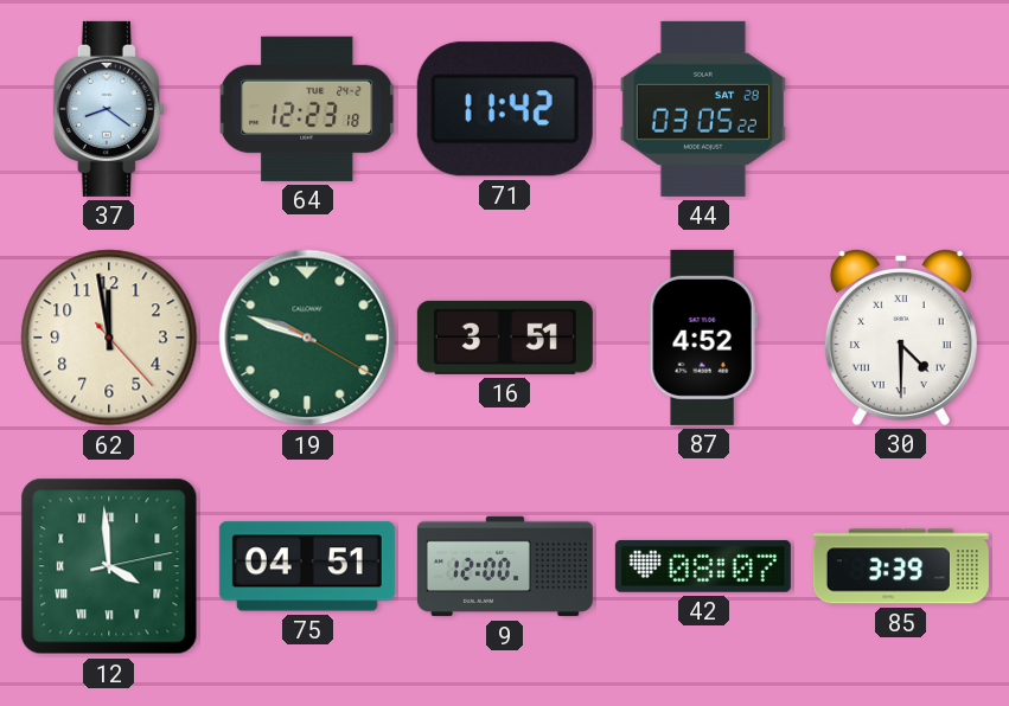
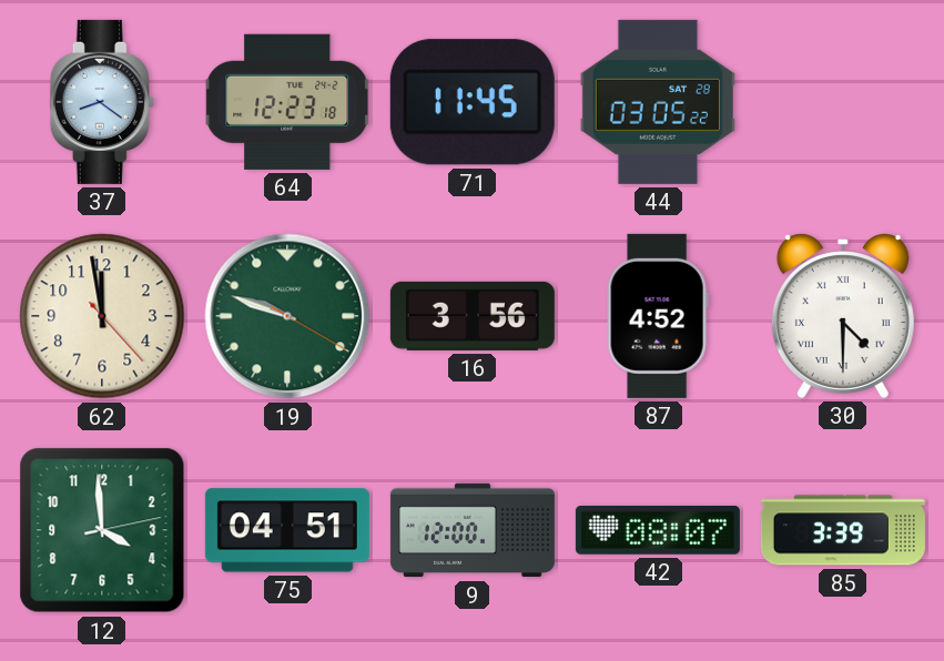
71: 11:42 -> 11:45 (473, 102)
16: 3:51 -> 3:56 (473, 316)
12 numerals: Roman -> Arabic (102, 530)
